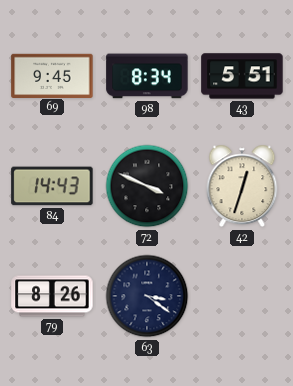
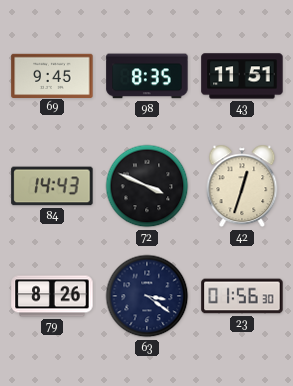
98: 8:34 -> 8:35 (147, 76)
43: 5:51 -> 11:51 (242, 76)
23: none -> 01:56 (242, 296)
